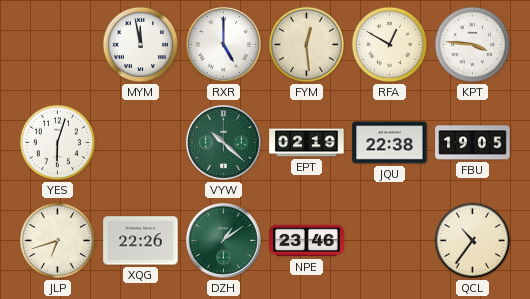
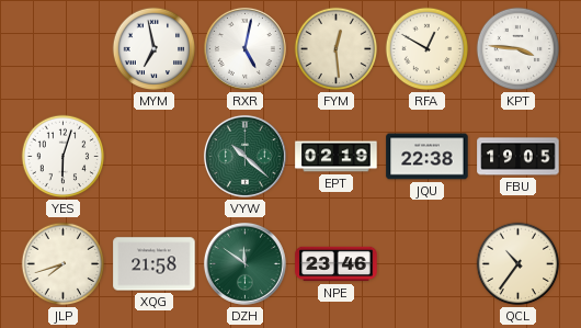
MYM: 11:58 -> 6:58 (155, 49)
RXR: 5:00 -> 5:02 (244, 48)
JLP: 6:42 -> 7:42 (64, 264)
XQG: 22:26 -> 21:58 (155, 264)
DZH: 1:09 -> 11:51 (244, 263)
